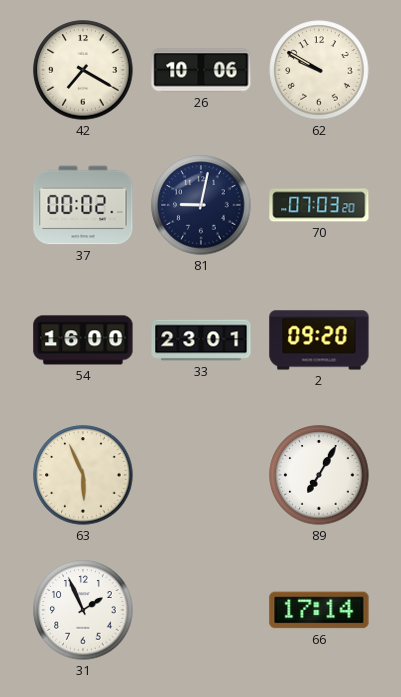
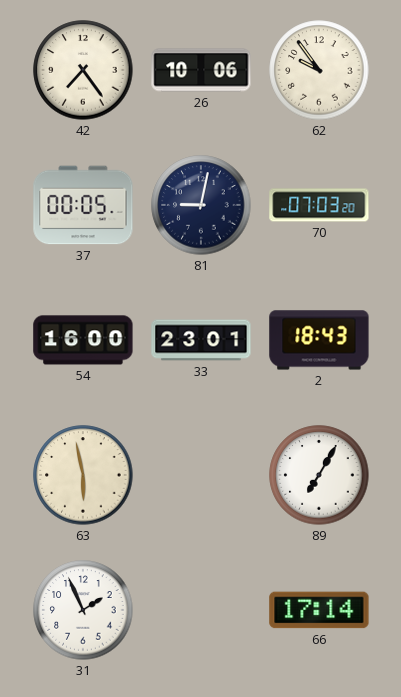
42: 7:20 -> 7:24 (83, 70)
62: 9:50 -> 9:54 (319, 70)
37: 00:02 -> 00:05 (83, 205)
2: 09:20 -> 18:43 (319, 340)
63: 5:56 -> 5:58 (83, 475)
